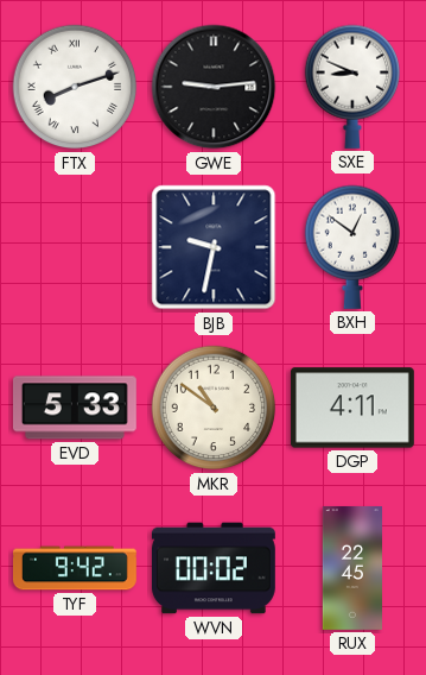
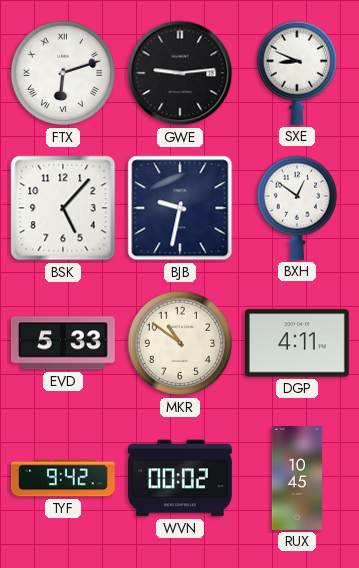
FTX: 8:12 -> 6:12 (63, 73)
BSK: none -> 5:07 (63, 208)
RUX: 22:45 -> 10:45 (296, 479)
